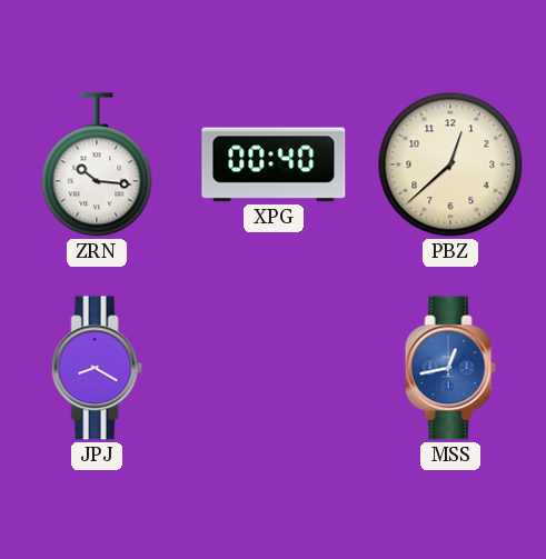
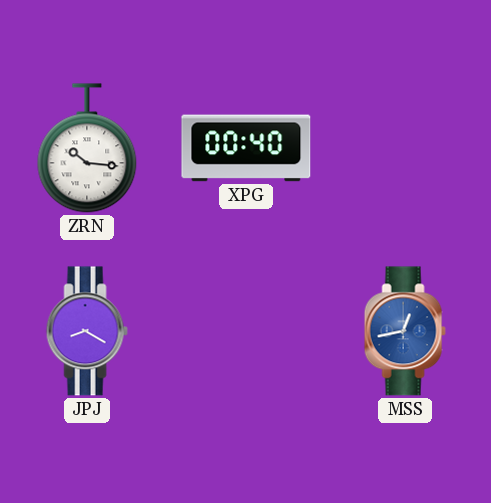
PBZ: 12:38 -> none (450, 164)
